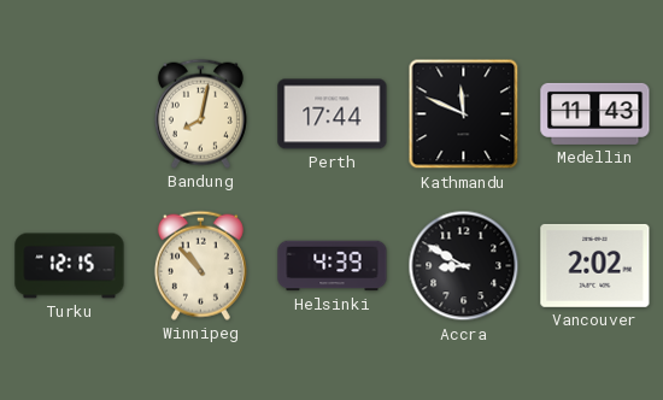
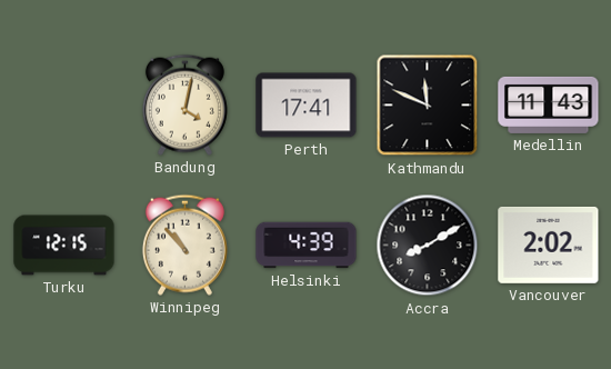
Bandung: 8:02 -> 4:02 (184, 104)
Perth: 17:44 -> 17:41 (307, 106)
Accra: 8:50 -> 8:10 (428, 246)
